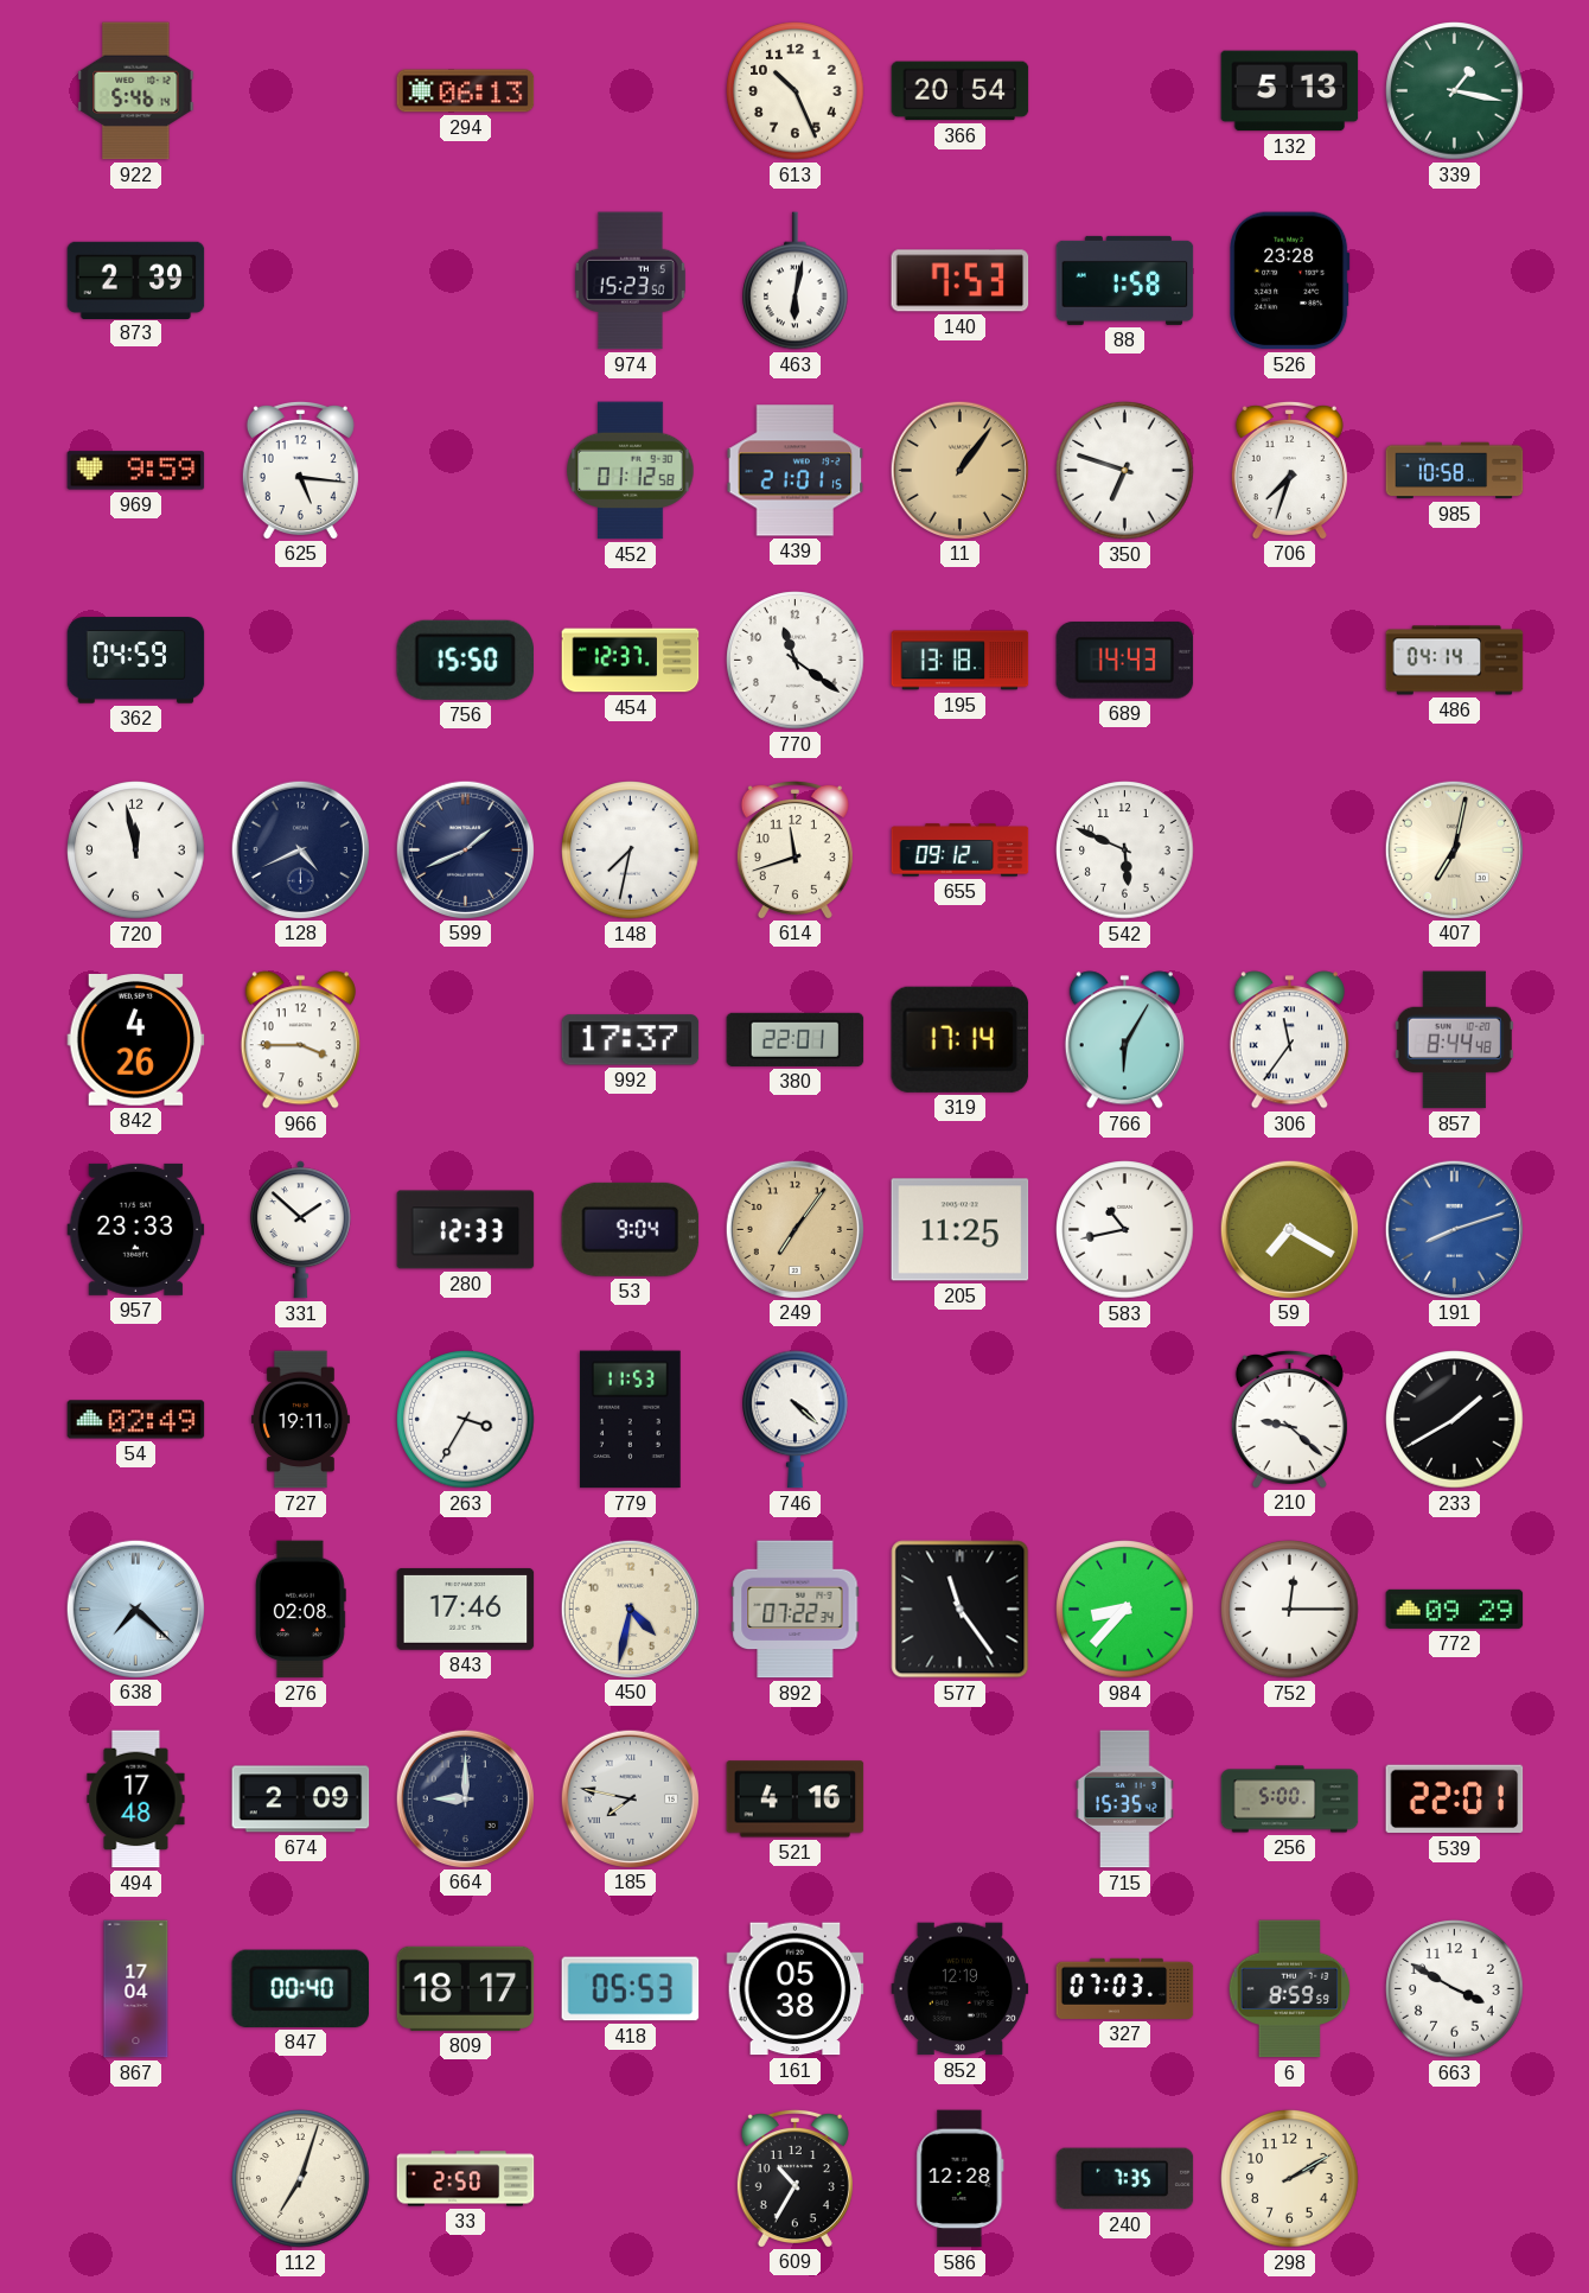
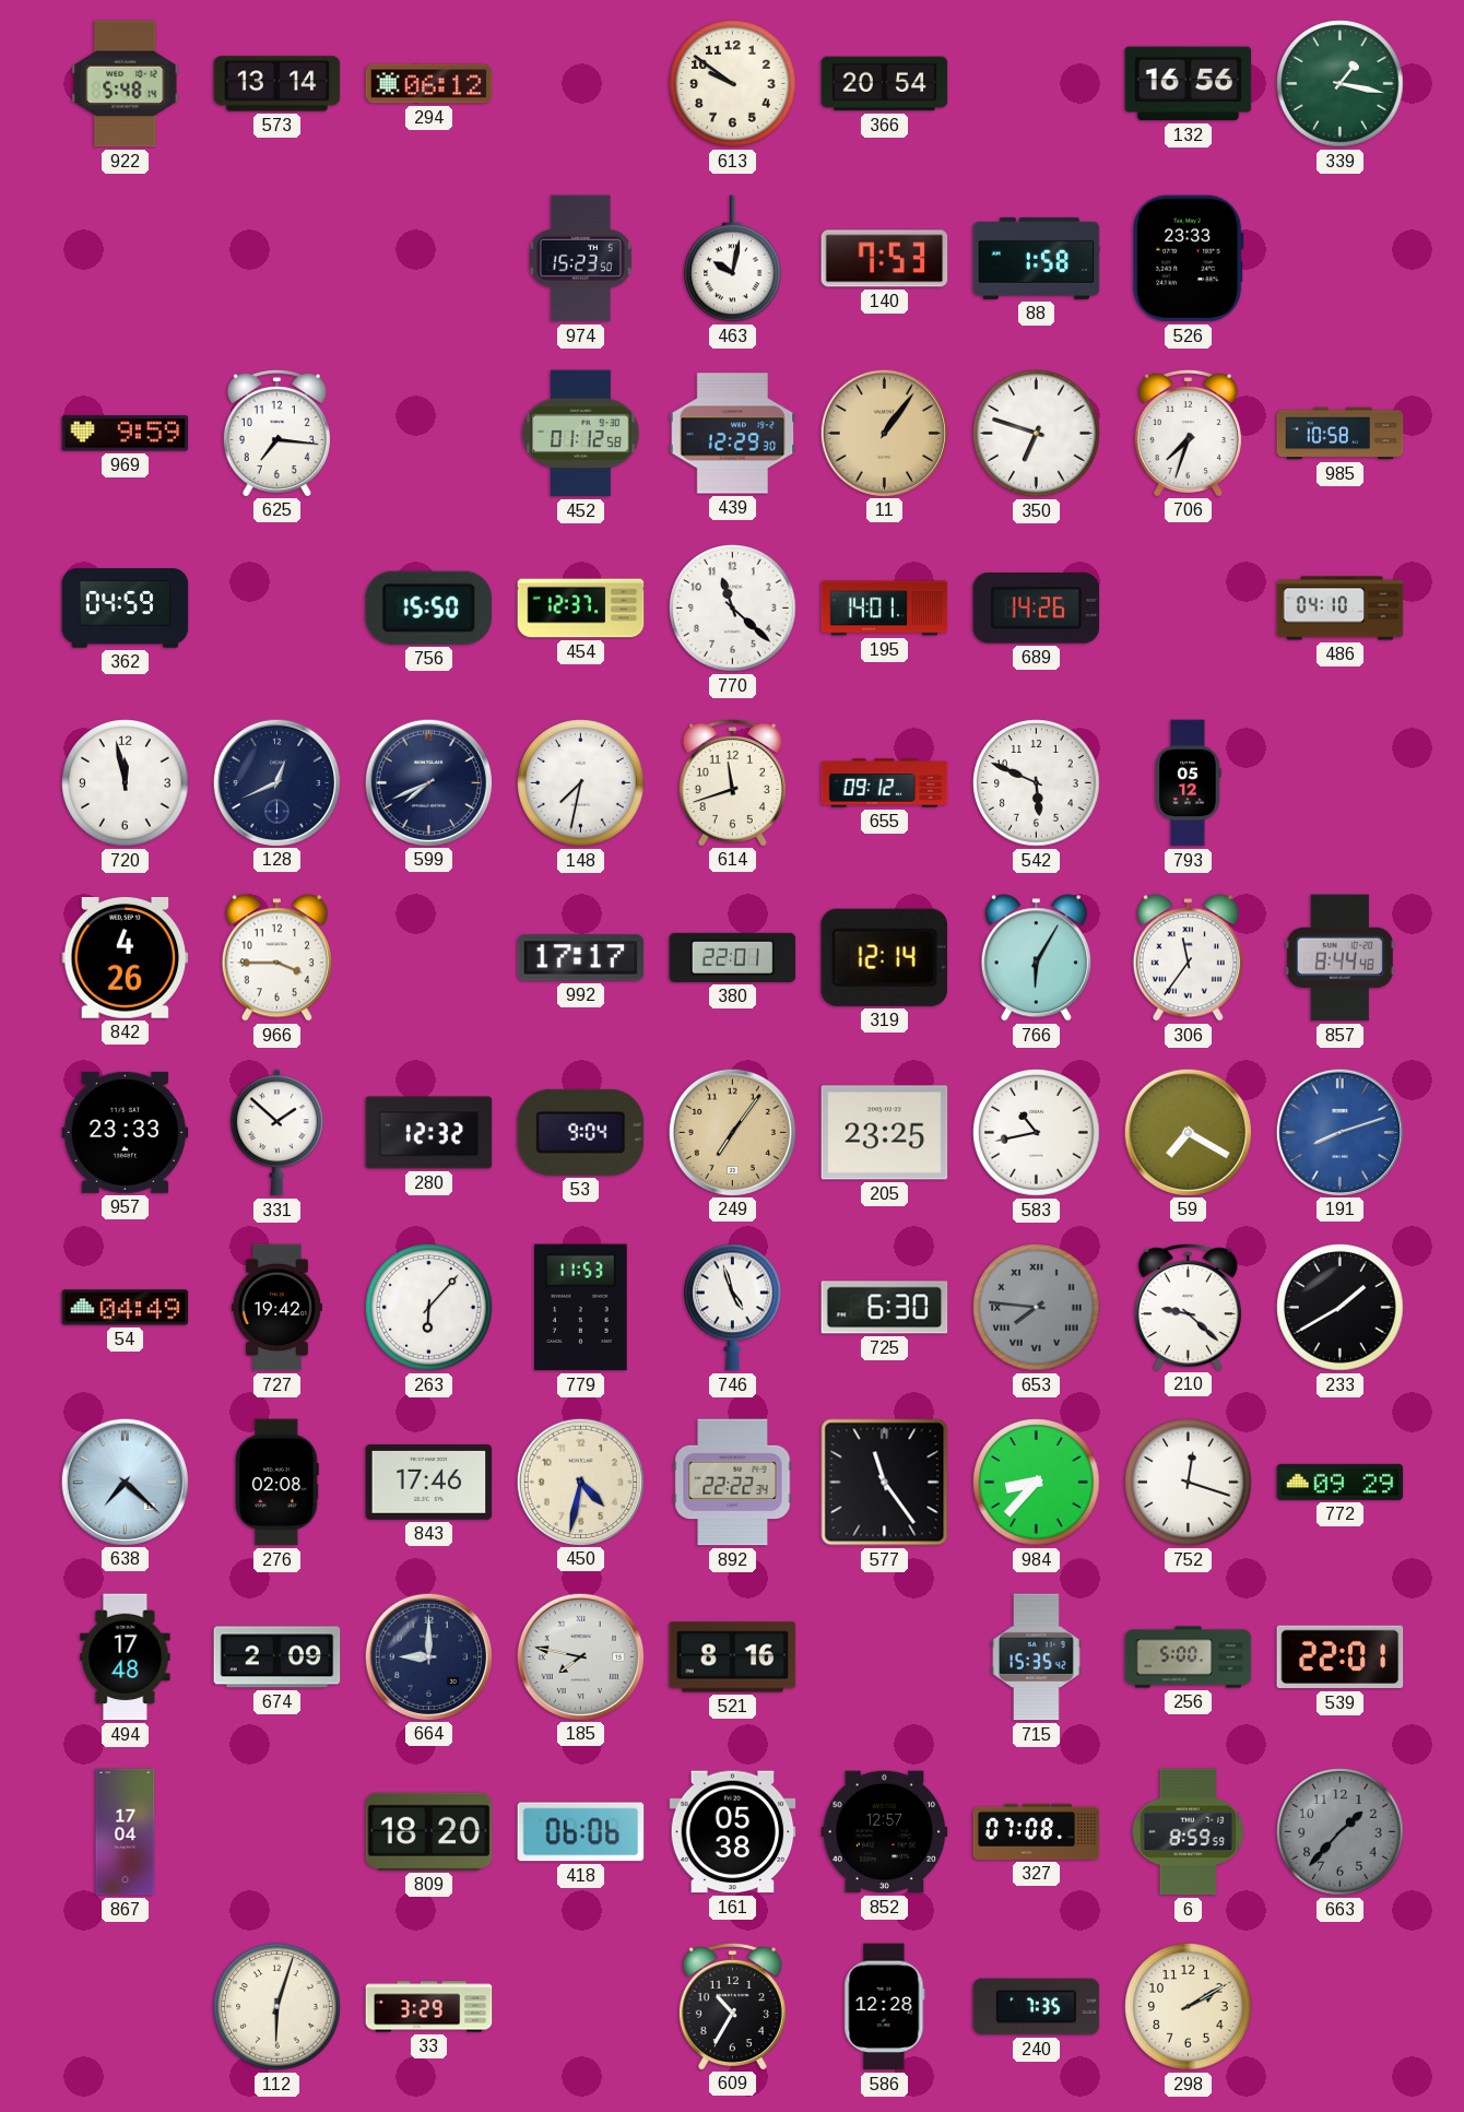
922: 5:46 -> 5:48 (126, 84)
573: none -> 13:14 (278, 84)
294: 06:13 -> 06:12 (429, 84)
613: 10:26 -> 9:51 (733, 84)
132: 5:13 -> 16:56 (1189, 84)
873: 2:39 -> none (136, 280)
463: 6:02 -> 10:02 (733, 259)
526: 23:28 -> 23:33 (1189, 259)
625: 5:16 -> 7:16 (276, 433)
439: 21:01 -> 12:29 (733, 434)
770: 11:21 -> 11:22 (733, 609)
195: 13:18 -> 14:01 (885, 609)
689: 14:43 -> 14:26 (1037, 609)
486: 04:14 -> 04:10 (1341, 609)
128: 4:41 -> 12:41 (276, 782)
599: 1:41 -> 7:41 (428, 782)
793: none -> 05:12 (1189, 783)
407: 7:02 -> none (1454, 849)
992: 17:37 -> 17:17 (581, 958)
319: 17:14 -> 12:14 (884, 957)
280: 12:33 -> 12:32 (429, 1133)
205: 11:25 -> 23:25 (885, 1133)
54: 02:49 -> 04:49 (126, 1308)
727: 19:11 -> 19:42 (276, 1308)
263: 3:35 -> 6:07 (429, 1308)
746: 4:22 -> 4:57 (733, 1308)
725: none -> 6:30 (885, 1308)
653: none -> 7:46 (1037, 1308)
892: 07:22 -> 22:22 (733, 1483)
752: 12:15 -> 12:18 (1189, 1483)
521: 4:16 -> 8:16 (733, 1657)
847: 00:40 -> none (301, 1988)
809: 18:17 -> 18:20 (429, 1831)
418: 05:53 -> 06:06 (581, 1832)
852: 12:19 -> 12:57 (885, 1832)
327: 07:03 -> 07:08 (1037, 1831)
663: 3:50 -> 1:37 (1341, 1832)
663 dial: white -> grey (1341, 1832)
112: 7:03 -> 6:03 (278, 2007)
33: 2:50 -> 3:29 (429, 2007)
